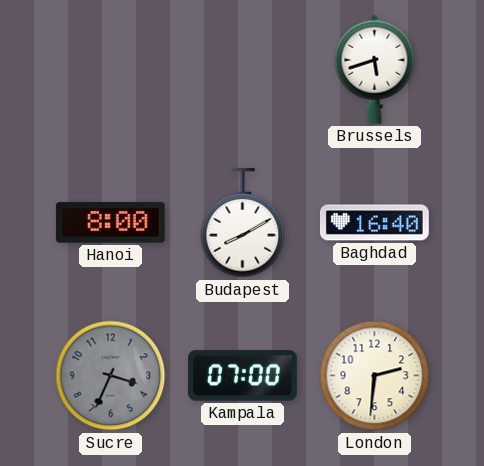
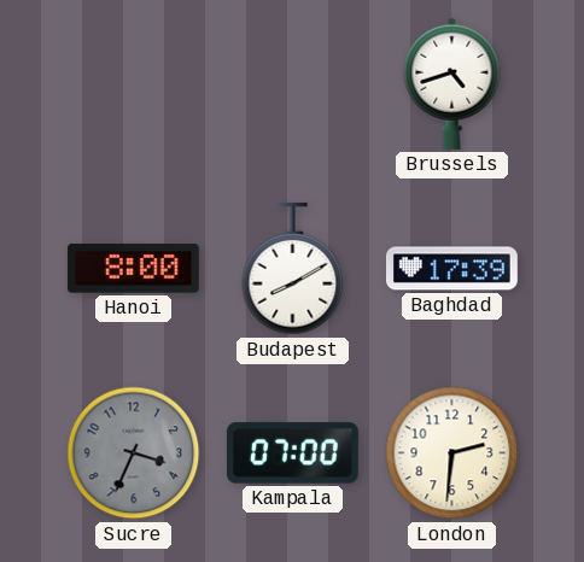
Brussels: 5:42 -> 4:42 (452, 83)
Baghdad: 16:40 -> 17:39 (451, 269)
